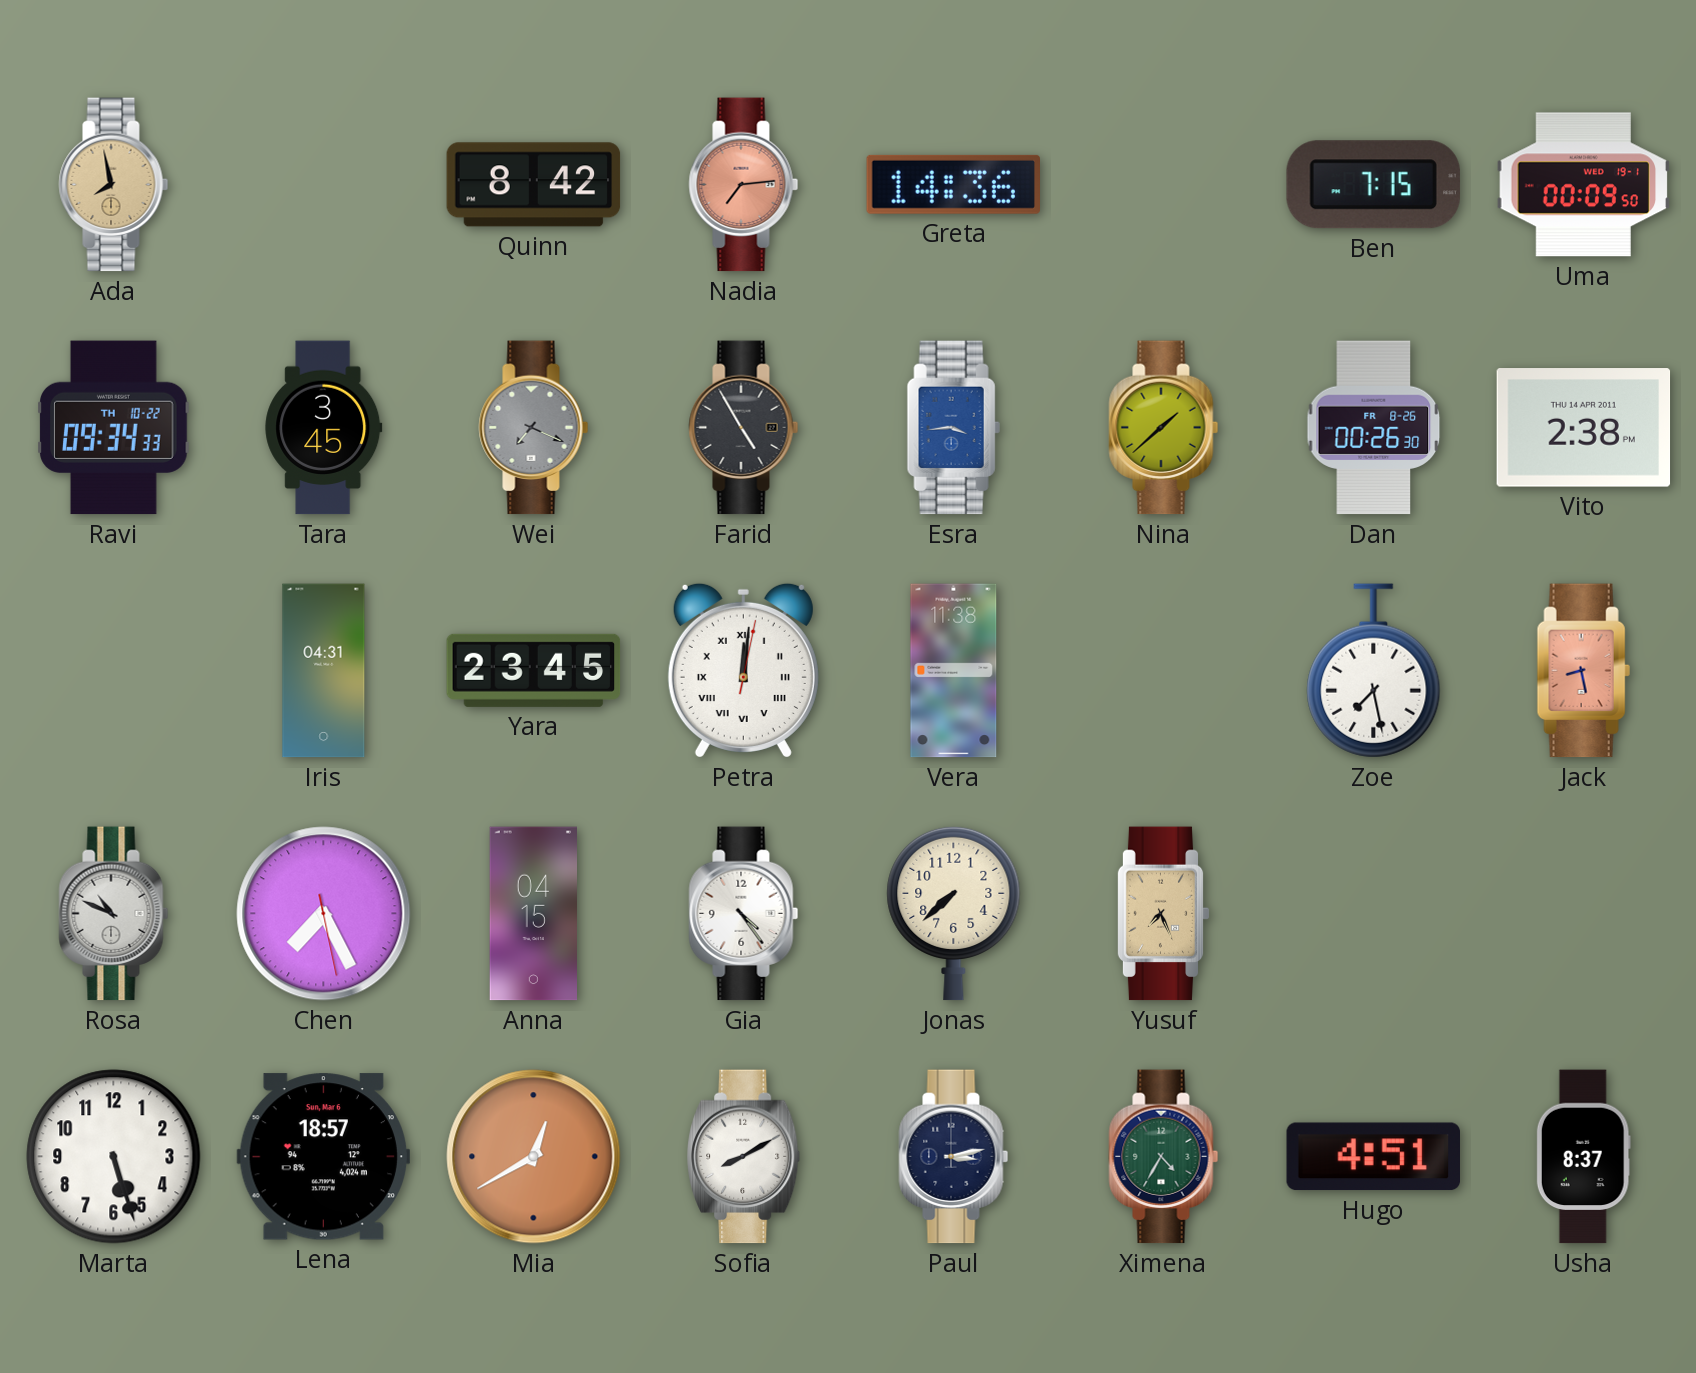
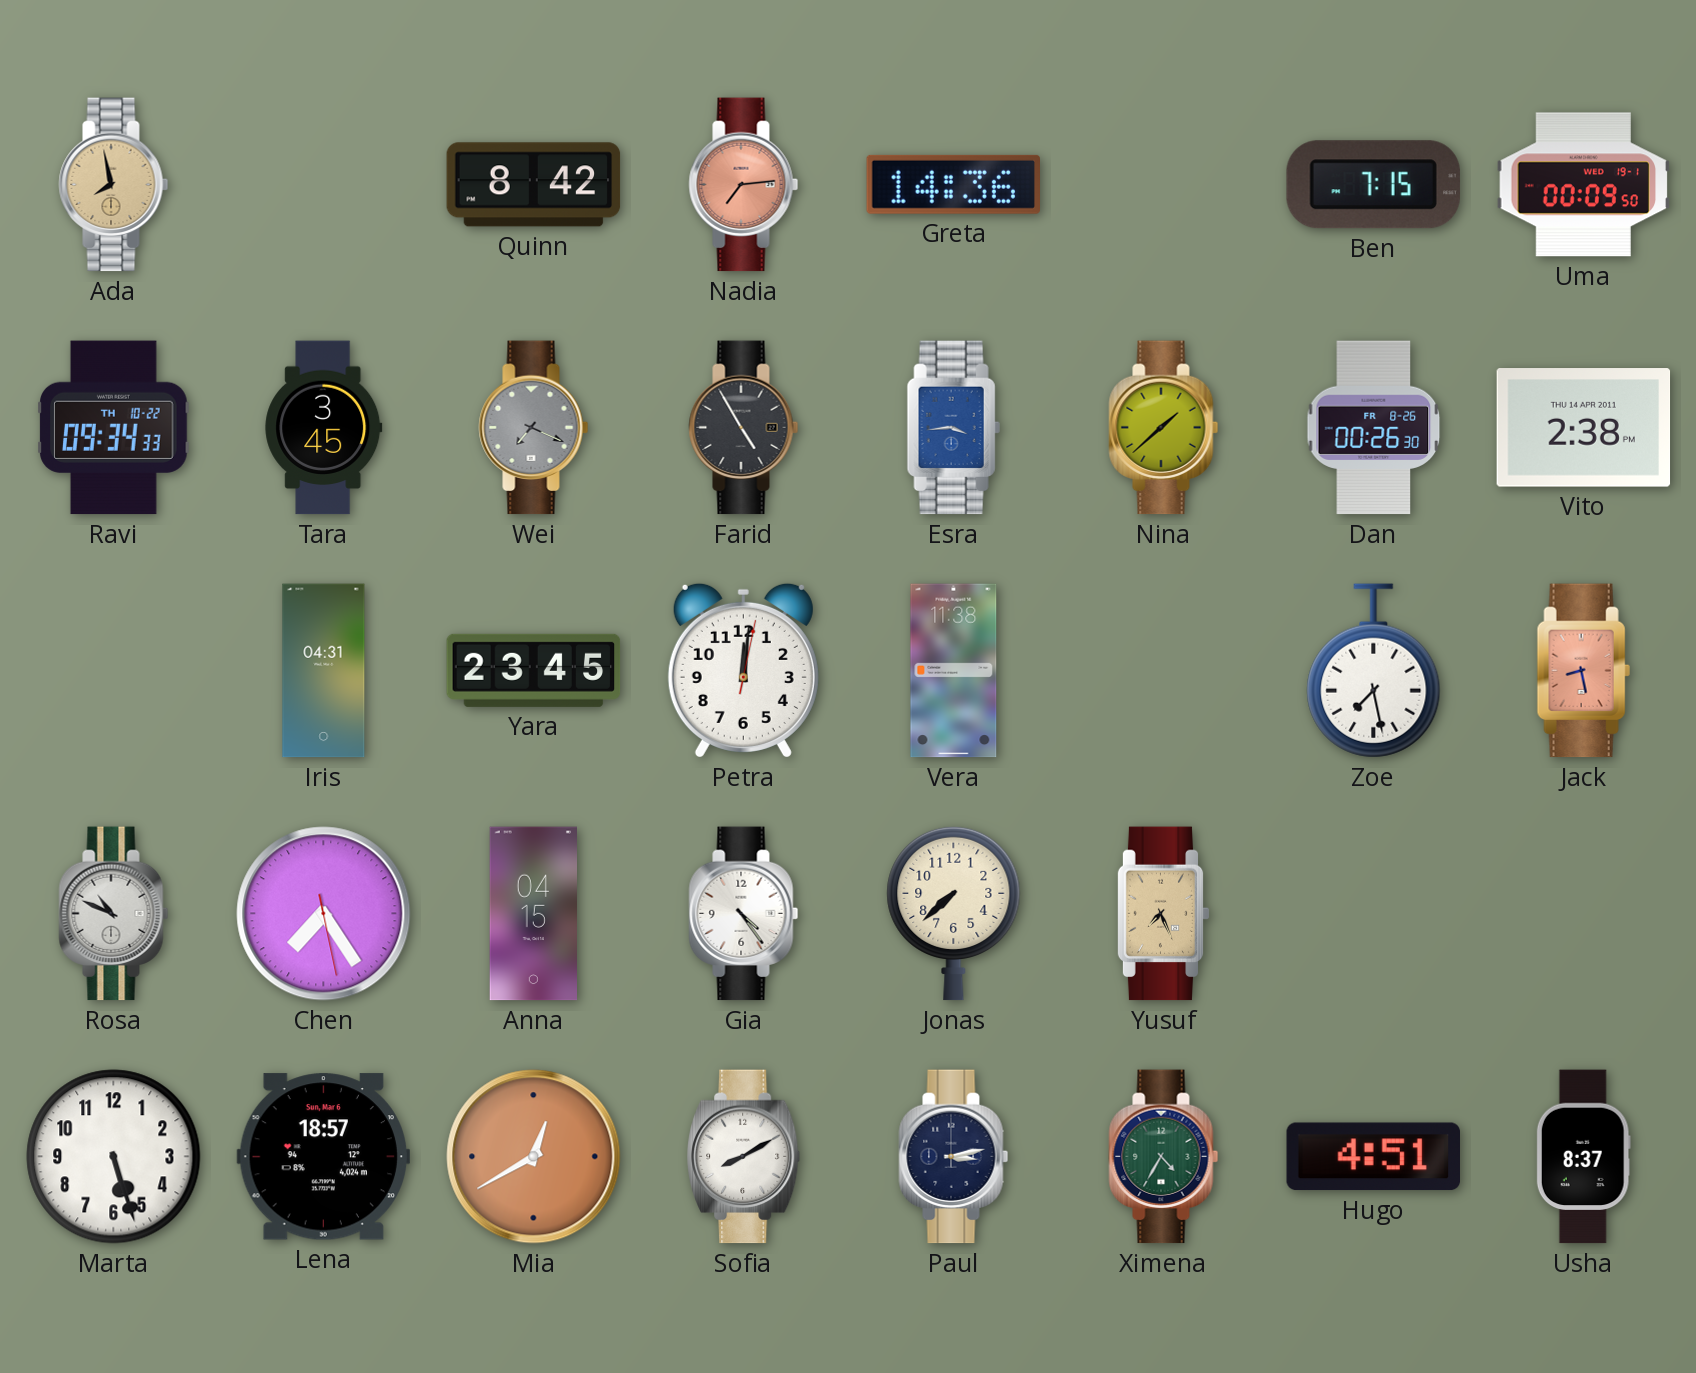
Petra numerals: Roman -> Arabic (743, 670)
Chen: 7:25 -> 7:24 (324, 914)
